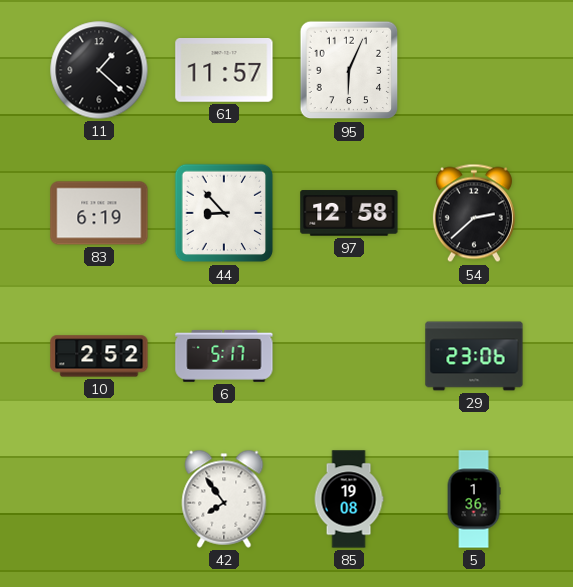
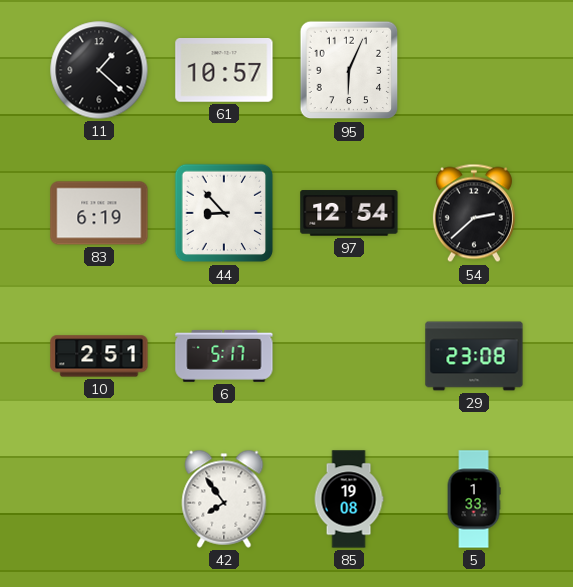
61: 11:57 -> 10:57 (224, 71)
97: 12:58 -> 12:54 (349, 213)
10: 2:52 -> 2:51 (99, 356)
29: 23:06 -> 23:08 (474, 356)
5: 1:36 -> 1:33 (474, 499)
